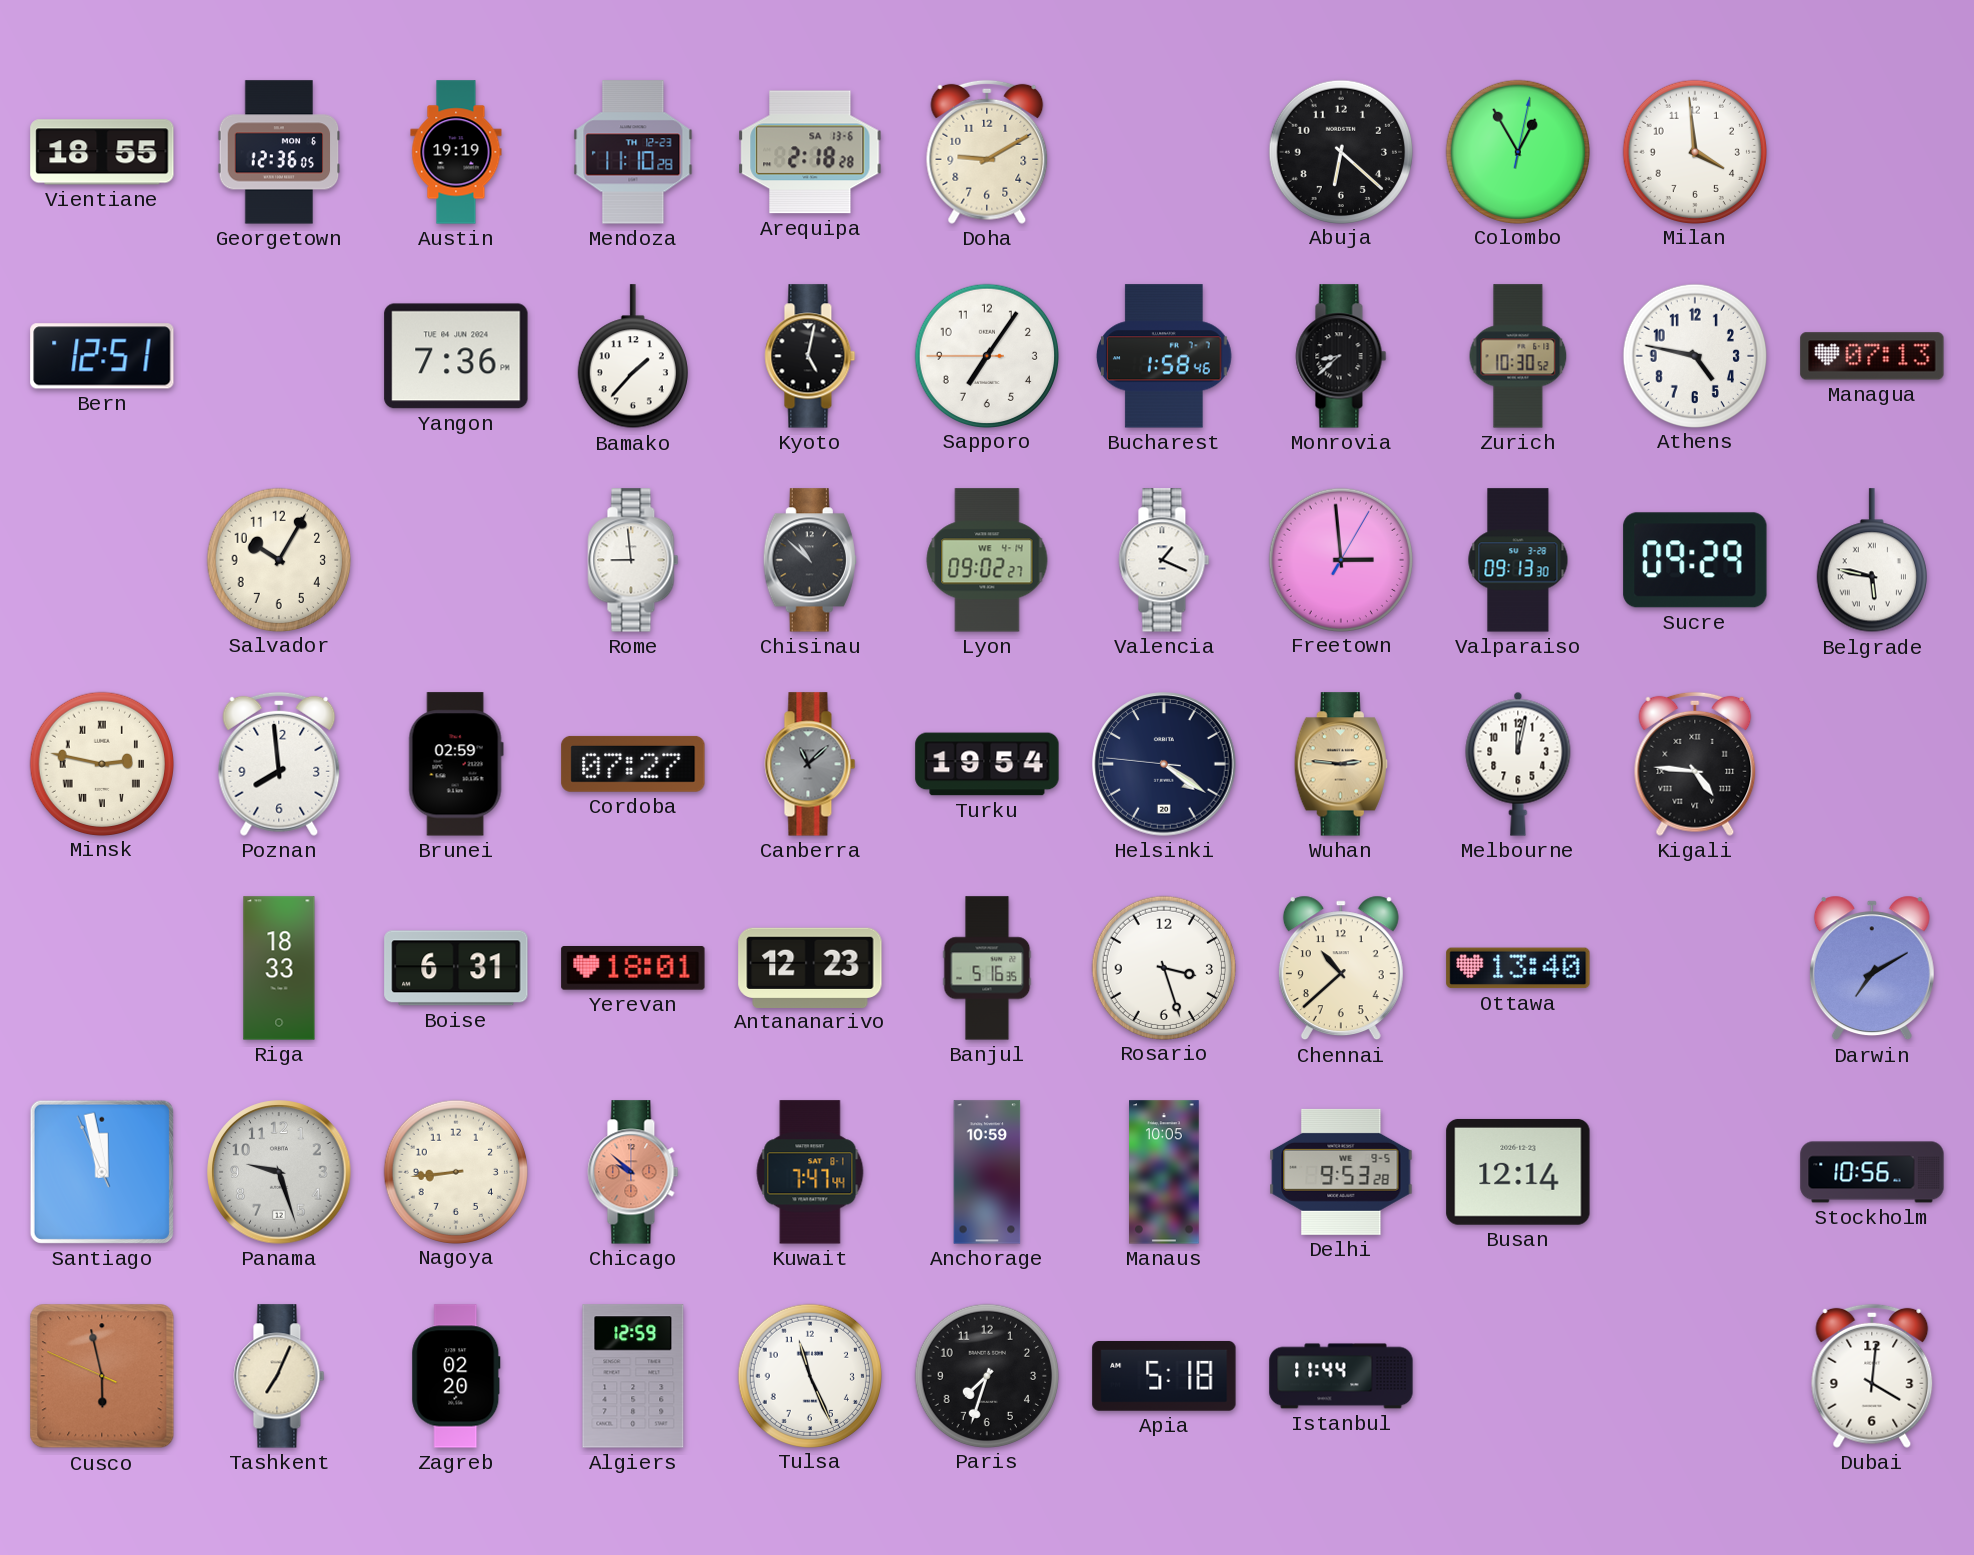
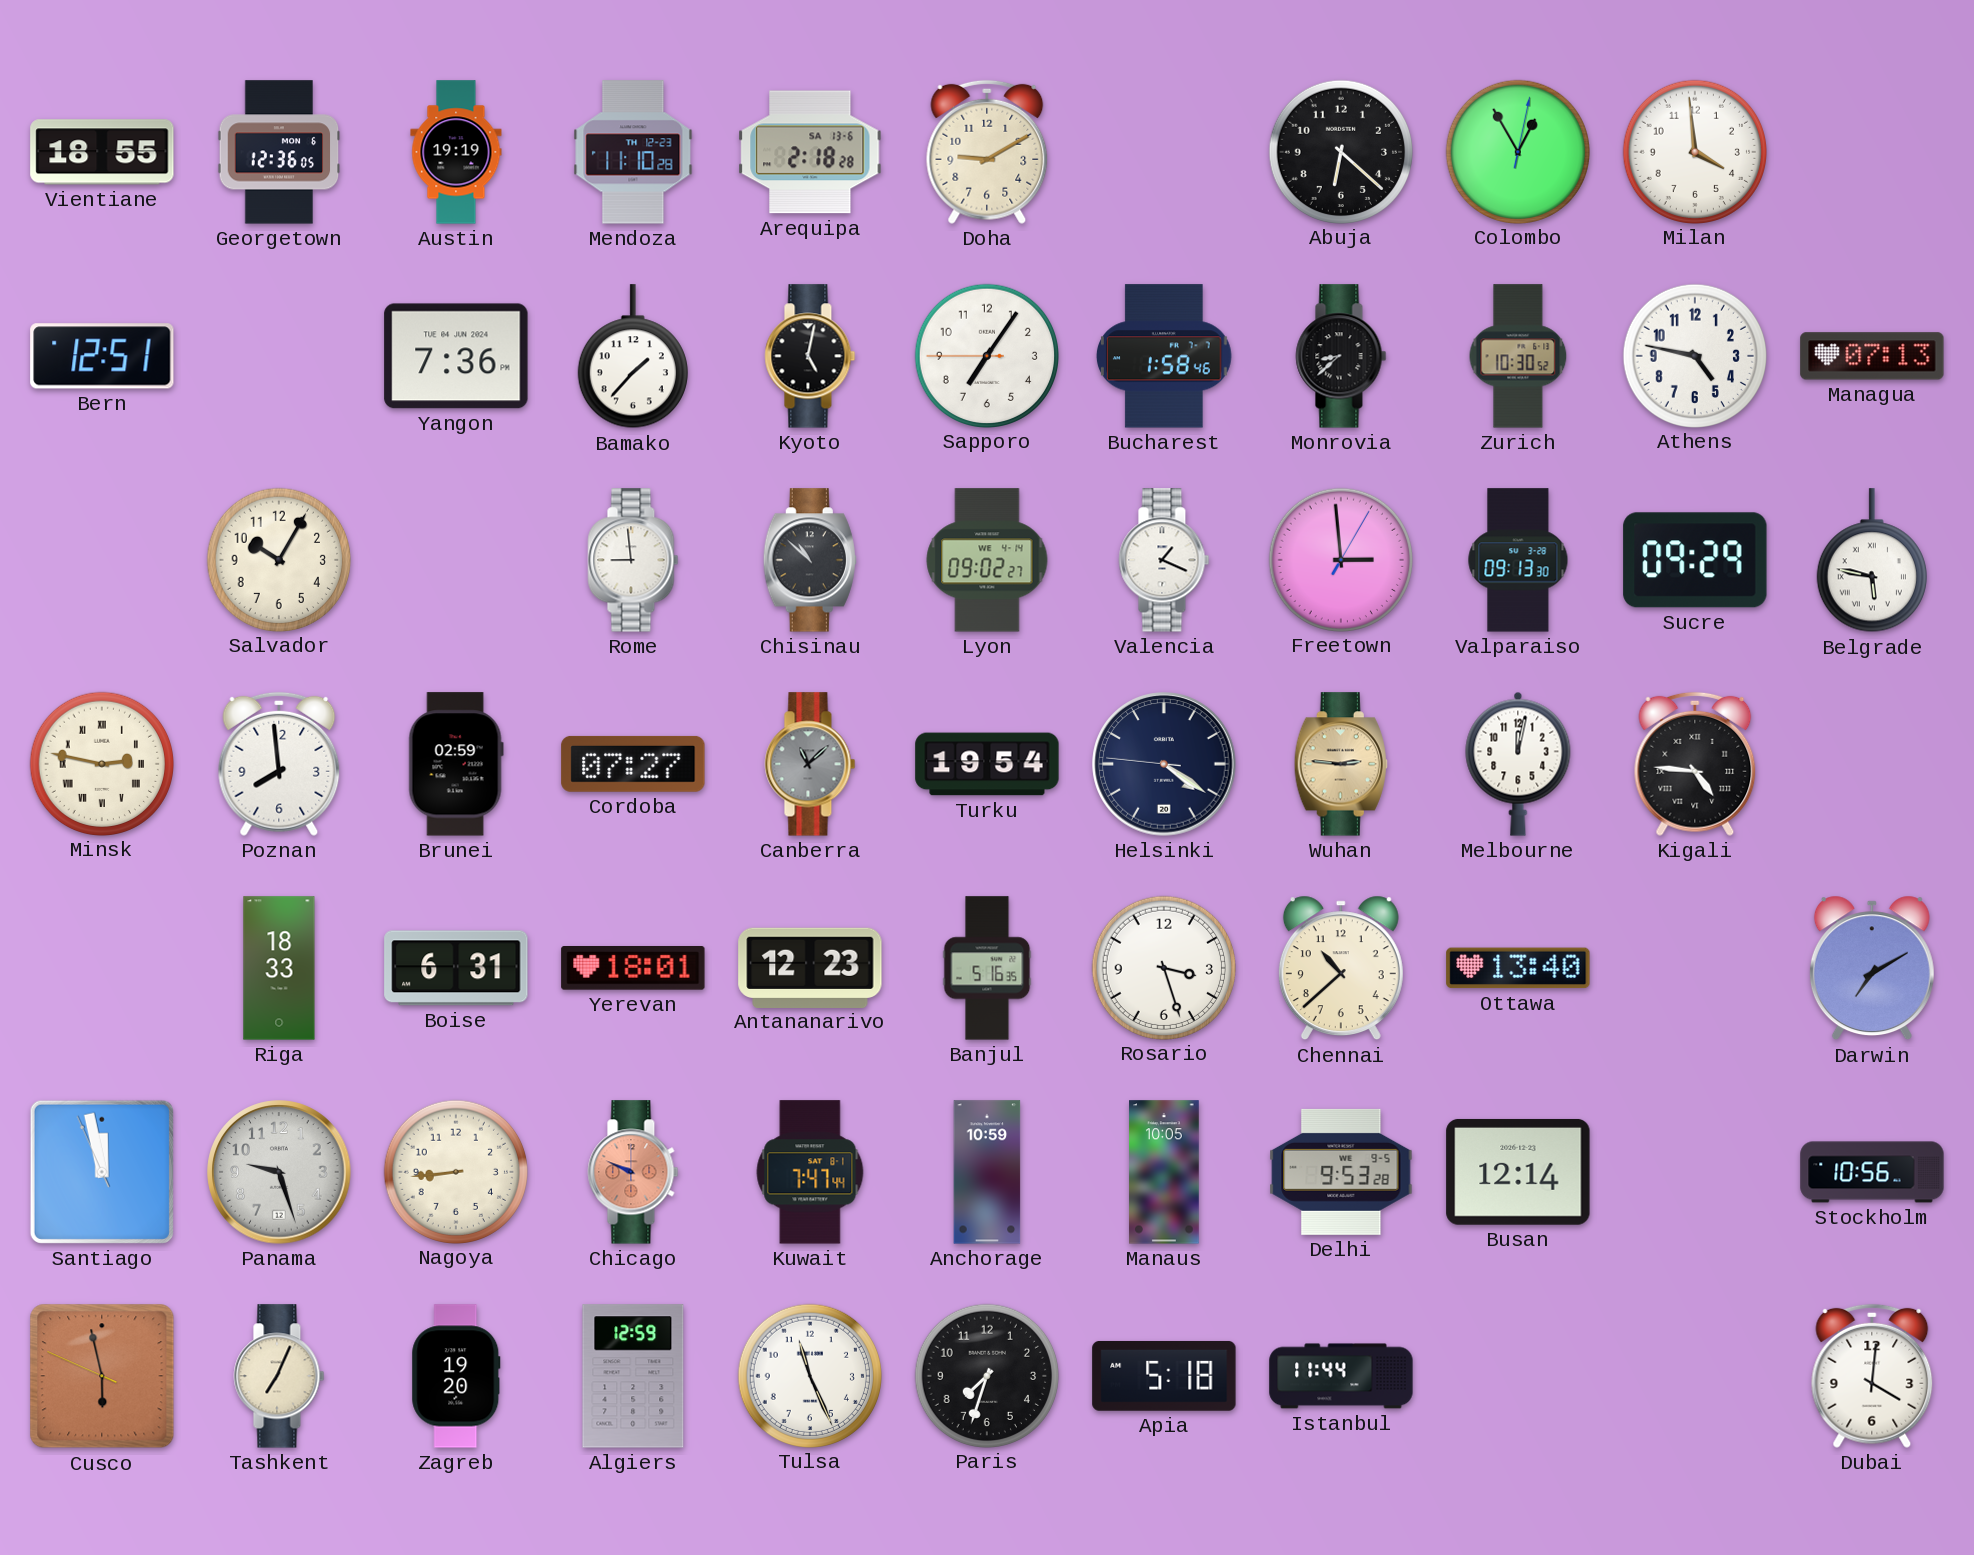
Chicago: 9:52 -> 9:49 (633, 1172)
Zagreb: 02:20 -> 19:20 (456, 1376)
